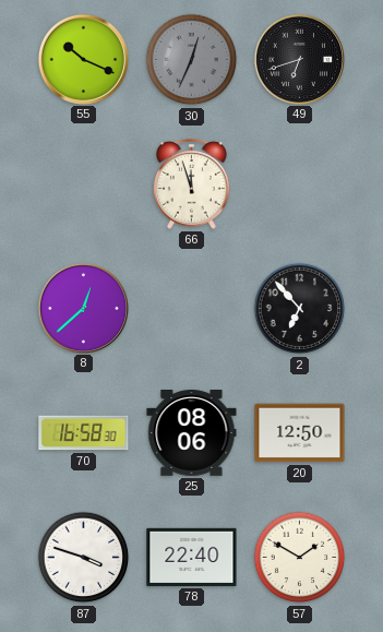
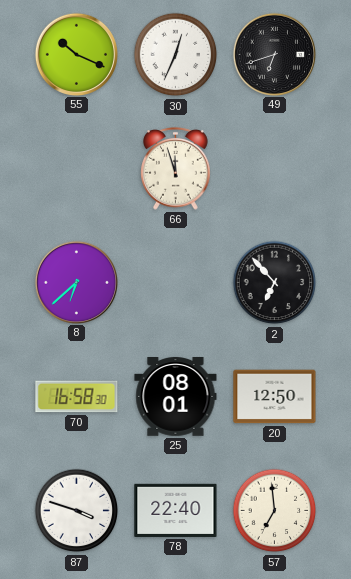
30 dial: grey -> white (176, 55)
8: 12:38 -> 6:38 (76, 282)
25: 08:06 -> 08:01 (176, 397)
57: 1:50 -> 6:59 (275, 511)
